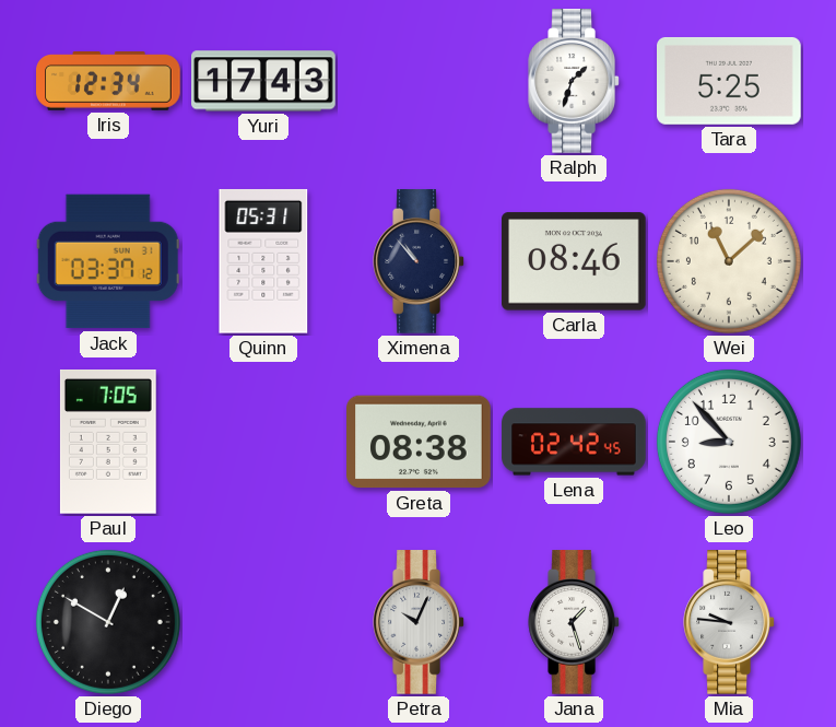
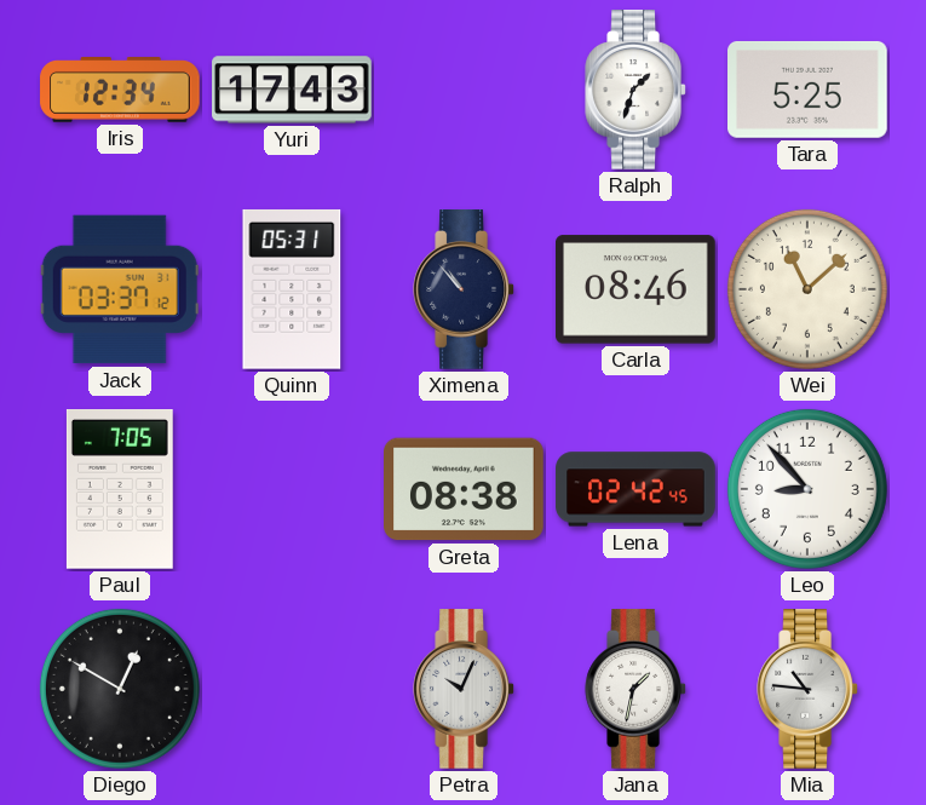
Jana: 1:27 -> 1:32 (635, 689)
Mia: 9:46 -> 10:46 (807, 689)
